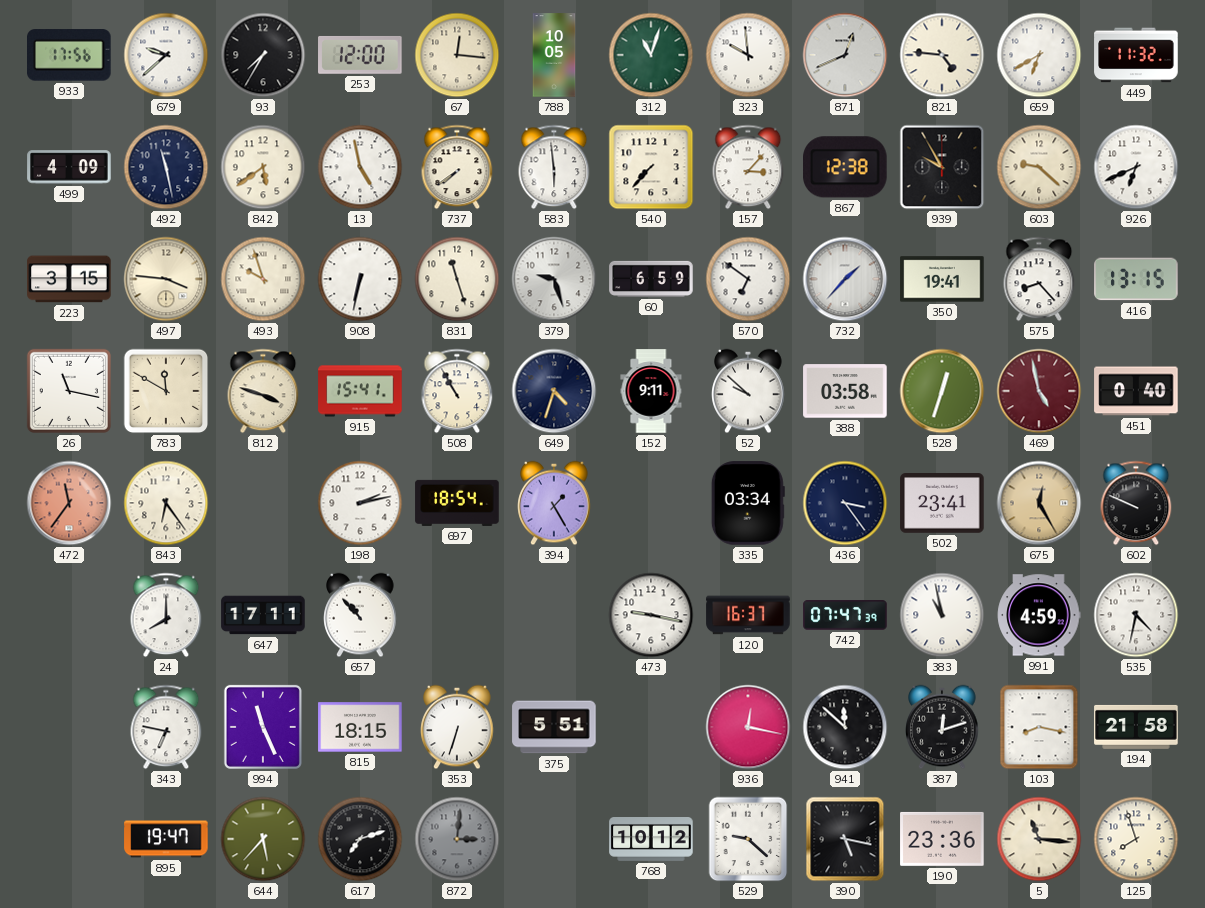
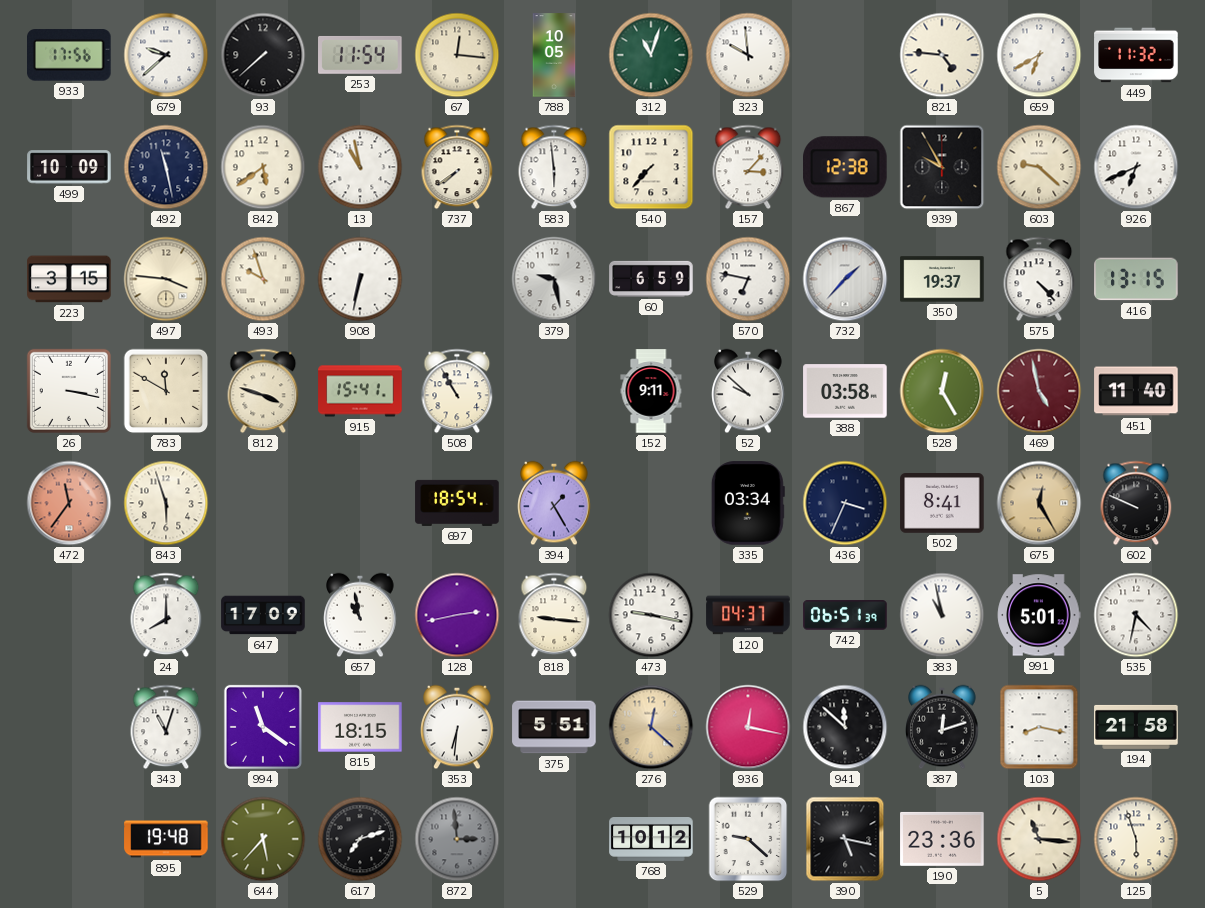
93: 7:35 -> 7:38 (263, 55)
253: 12:00 -> 11:54 (360, 55)
871: 12:41 -> none (845, 55)
499: 4:09 -> 10:09 (69, 167)
13: 4:58 -> 10:58 (360, 167)
831: 11:27 -> none (457, 279)
379: 9:27 -> 9:28 (554, 279)
570: 6:51 -> 6:47 (748, 279)
350: 19:41 -> 19:37 (942, 279)
575: 8:23 -> 4:23 (1039, 279)
26: 11:17 -> 3:17 (69, 391)
649: 4:33 -> none (554, 391)
528: 12:33 -> 12:25 (942, 391)
451: 0:40 -> 11:40 (1136, 391)
843: 6:24 -> 5:57 (166, 503)
198: 2:13 -> none (360, 503)
436: 3:24 -> 3:34 (845, 503)
502: 23:41 -> 8:41 (942, 504)
647: 17:11 -> 17:09 (263, 615)
657: 10:53 -> 10:58 (360, 615)
128: none -> 2:43 (457, 615)
818: none -> 9:16 (554, 615)
120: 16:37 -> 04:37 (748, 615)
742: 07:47 -> 06:51 (845, 615)
991: 4:59 -> 5:01 (1039, 615)
343: 6:47 -> 11:03 (166, 727)
994: 11:26 -> 11:21 (263, 727)
353: 6:33 -> 6:31 (457, 727)
276: none -> 12:22 (651, 727)
895: 19:47 -> 19:48 (166, 839)
872: 3:01 -> 2:59 (457, 839)
125: 7:57 -> 5:57 (1136, 839)
